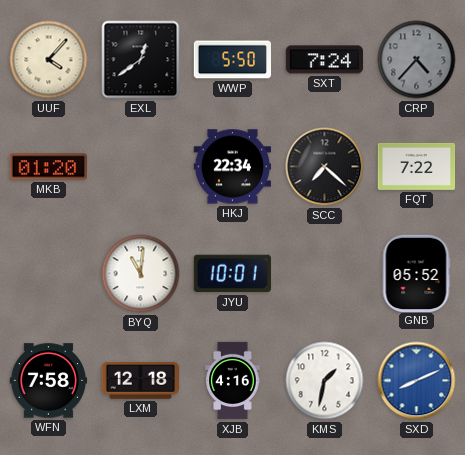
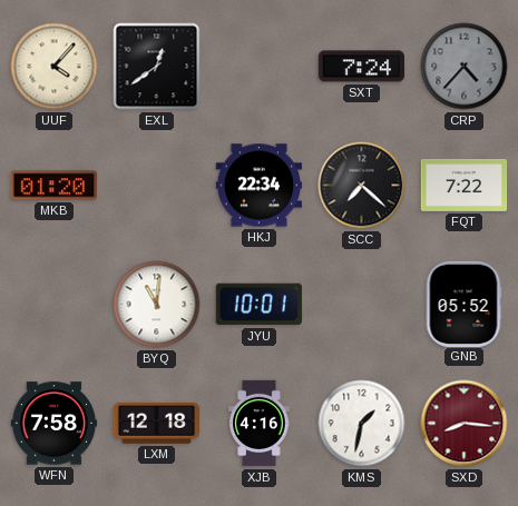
WWP: 5:50 -> none (233, 60)
SXD: 8:11 -> 8:16 (465, 424)
SXD dial: blue -> burgundy (465, 424)
